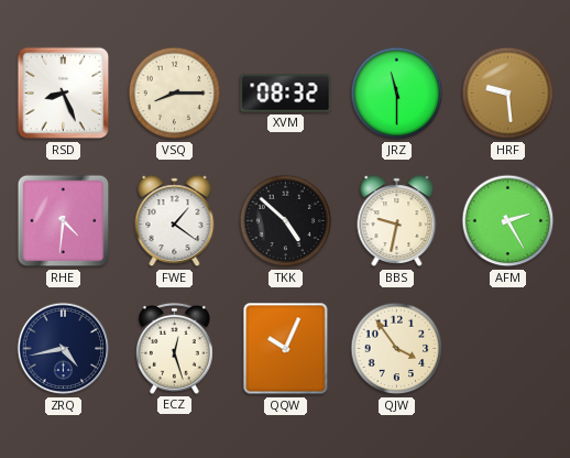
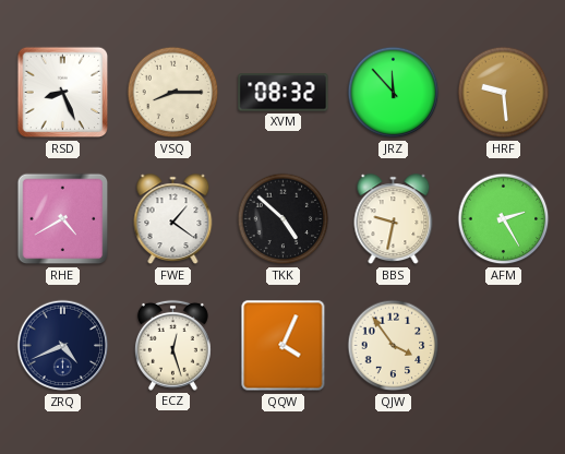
JRZ: 11:30 -> 11:53 (394, 93)
RHE: 4:31 -> 4:40 (63, 219)
ZRQ: 4:43 -> 4:41 (63, 346)
QQW: 10:04 -> 4:04 (284, 346)
